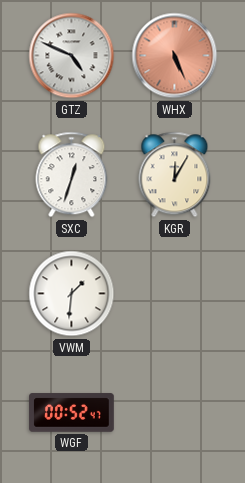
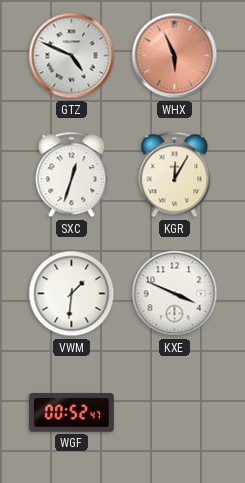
WHX: 5:26 -> 5:56 (175, 56)
KXE: none -> 3:49 (175, 294)
